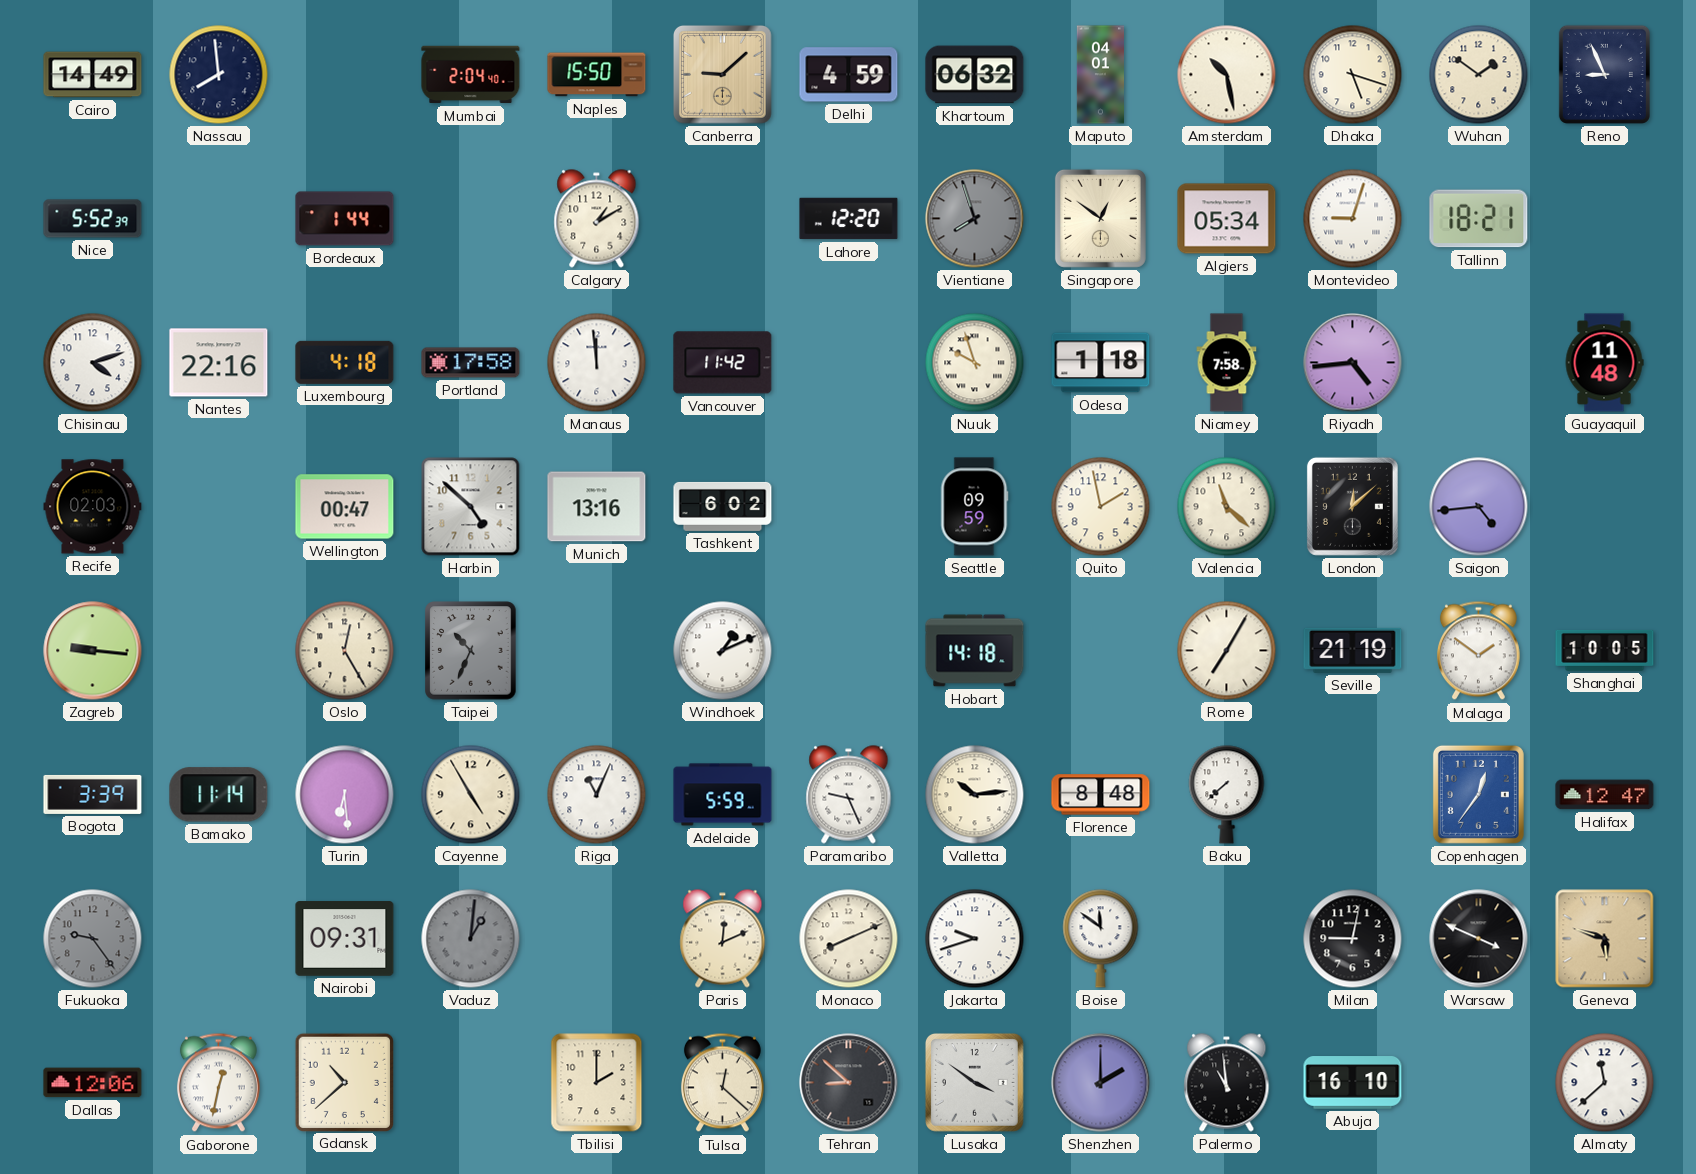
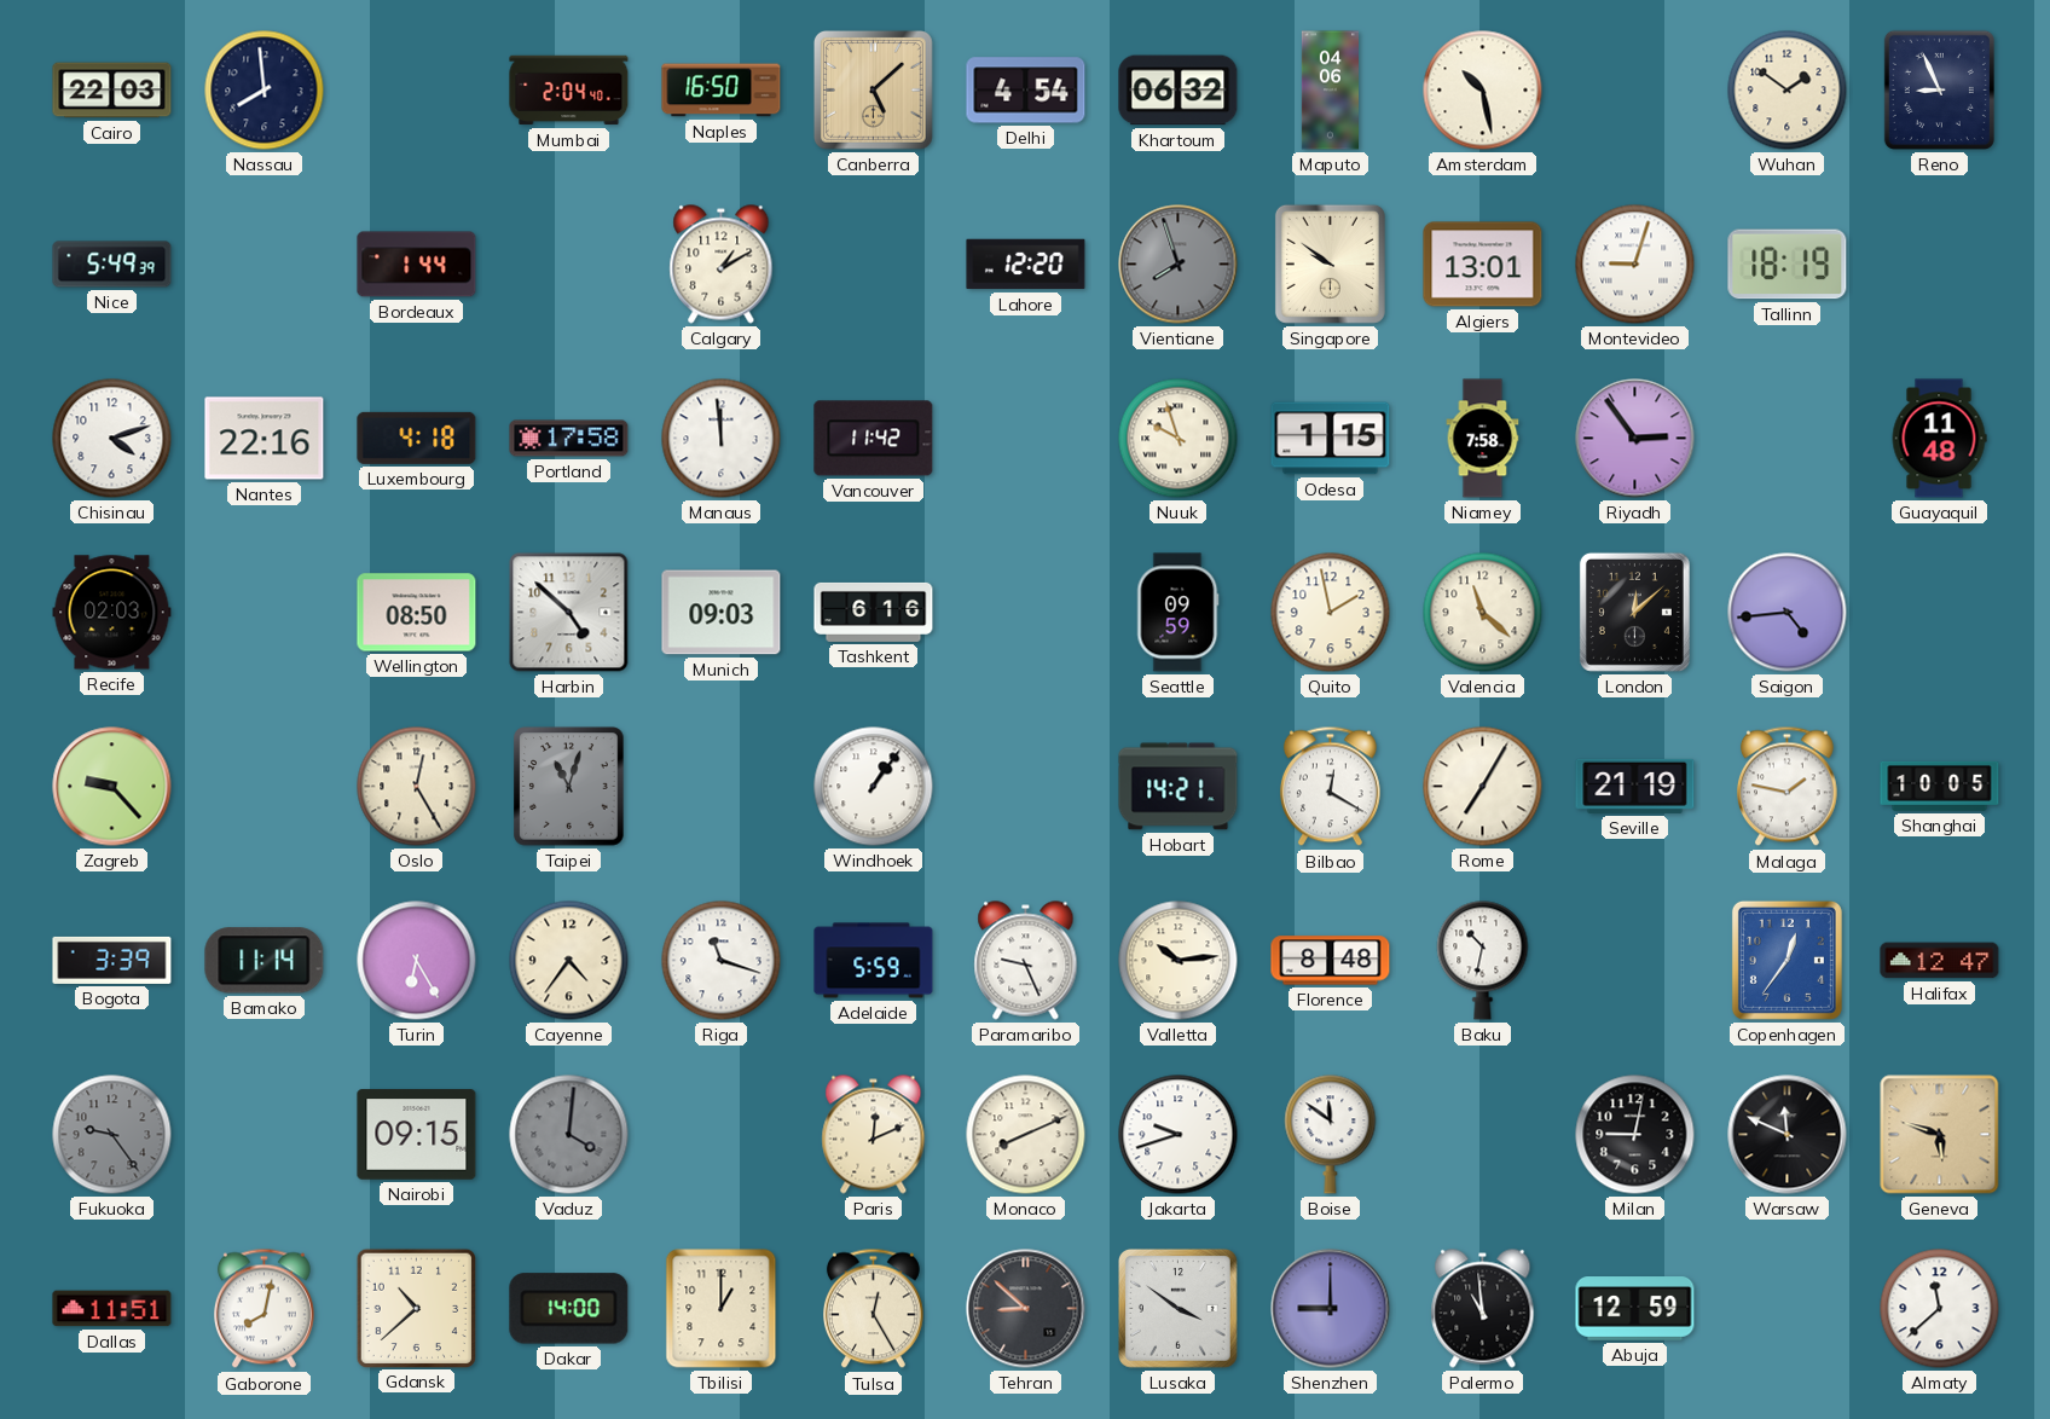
Cairo: 14:49 -> 22:03 (112, 91)
Naples: 15:50 -> 16:50 (722, 91)
Canberra: 9:08 -> 5:08 (874, 91)
Delhi: 4:59 -> 4:54 (1026, 91)
Maputo: 04:01 -> 04:06 (1330, 91)
Dhaka: 5:18 -> none (1353, 75)
Nice: 5:52 -> 5:49 (112, 265)
Singapore: 12:51 -> 9:51 (1330, 263)
Algiers: 05:34 -> 13:01 (1483, 265)
Tallinn: 18:21 -> 18:19 (1788, 265)
Odesa: 1:18 -> 1:15 (1331, 439)
Riyadh: 4:44 -> 2:54 (1635, 439)
Wellington: 00:47 -> 08:50 (417, 613)
Munich: 13:16 -> 09:03 (722, 613)
Tashkent: 6:02 -> 6:16 (874, 612)
Zagreb: 9:16 -> 9:23 (112, 787)
Taipei: 10:34 -> 11:03 (569, 787)
Windhoek: 1:11 -> 1:06 (874, 787)
Hobart: 14:18 -> 14:21 (1179, 787)
Bilbao: none -> 12:20 (1330, 787)
Malaga: 1:51 -> 1:47 (1786, 787)
Turin: 6:29 -> 6:25 (417, 961)
Cayenne: 4:55 -> 4:36 (569, 961)
Riga: 11:04 -> 11:18 (722, 961)
Baku: 7:38 -> 10:32 (1483, 961)
Nairobi: 09:31 -> 09:15 (417, 1135)
Vaduz: 1:01 -> 4:01 (569, 1135)
Warsaw: 3:49 -> 11:49 (1788, 1135)
Dallas: 12:06 -> 11:51 (112, 1309)
Gaborone: 12:32 -> 8:02 (264, 1309)
Dakar: none -> 14:00 (569, 1309)
Tbilisi: 2:00 -> 1:00 (722, 1309)
Tulsa: 12:22 -> 12:25 (873, 1309)
Shenzhen: 2:00 -> 9:00 (1331, 1309)
Abuja: 16:10 -> 12:59 (1635, 1309)
